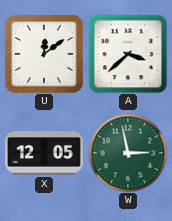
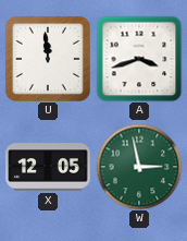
U: 12:09 -> 11:59 (48, 59)
A: 3:38 -> 3:42 (139, 59)
